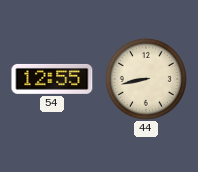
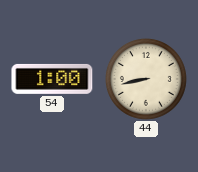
54: 12:55 -> 1:00 (52, 79)
